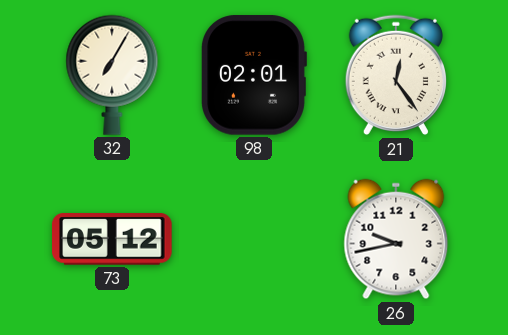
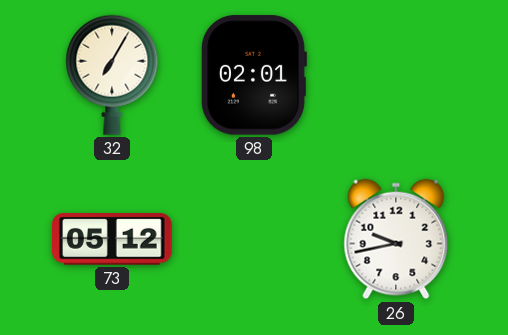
21: 12:24 -> none (396, 75)
